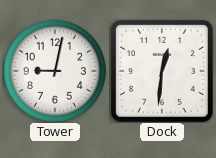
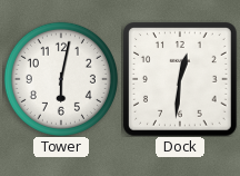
Tower: 9:02 -> 6:02 (61, 79)
